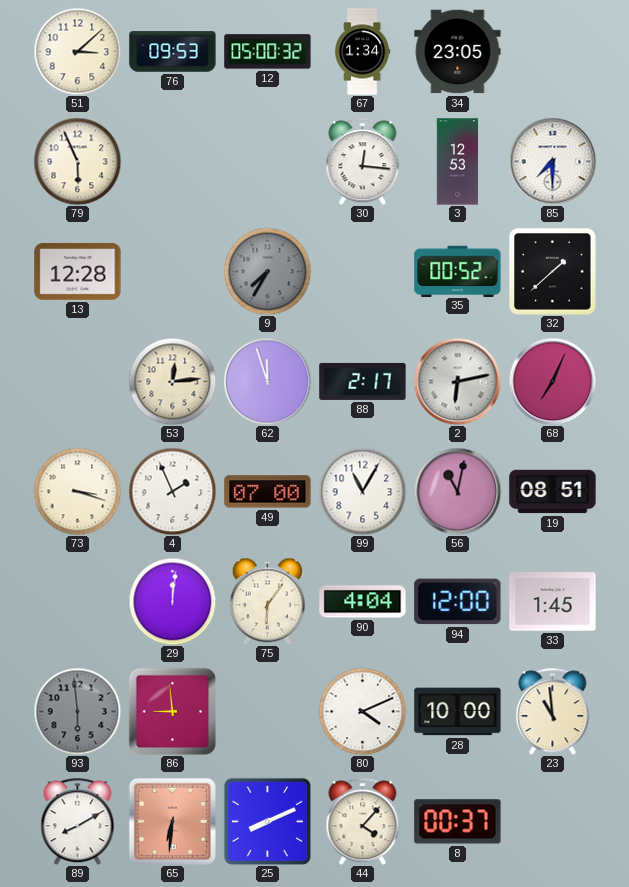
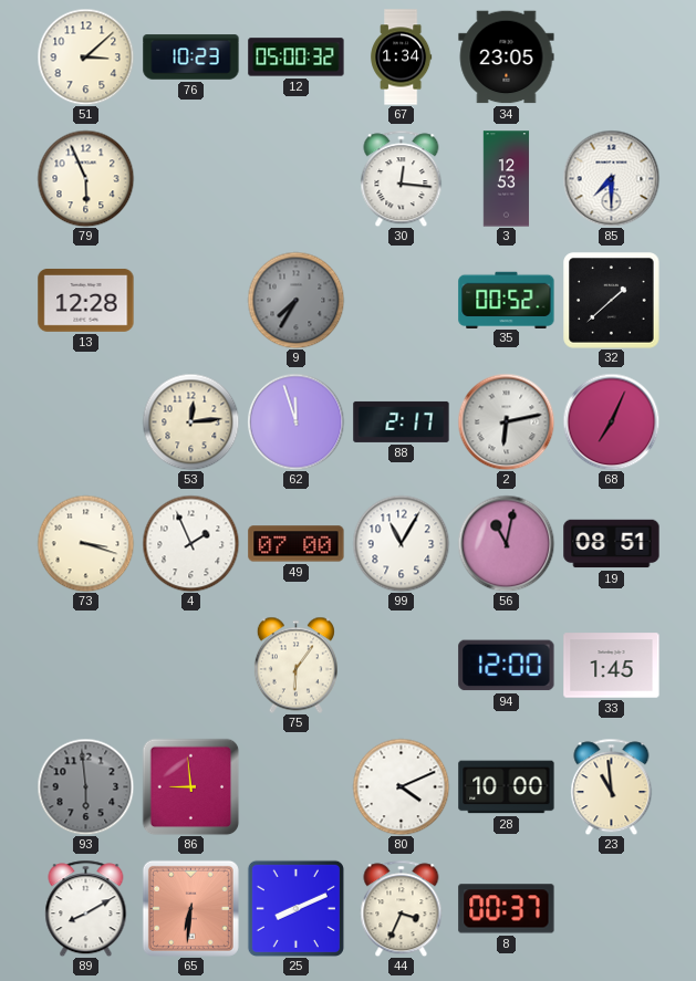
76: 09:53 -> 10:23 (191, 58)
29: 12:01 -> none (172, 601)
90: 4:04 -> none (363, 602)
44: 4:07 -> 3:34 (402, 908)
